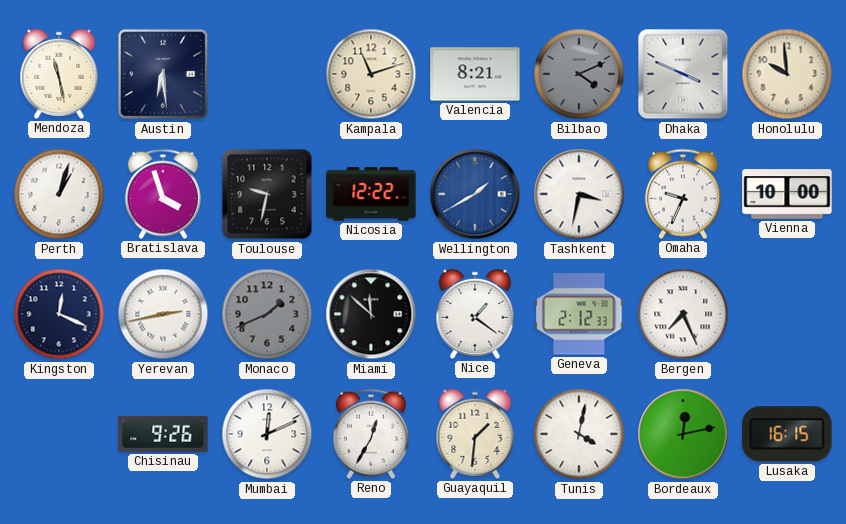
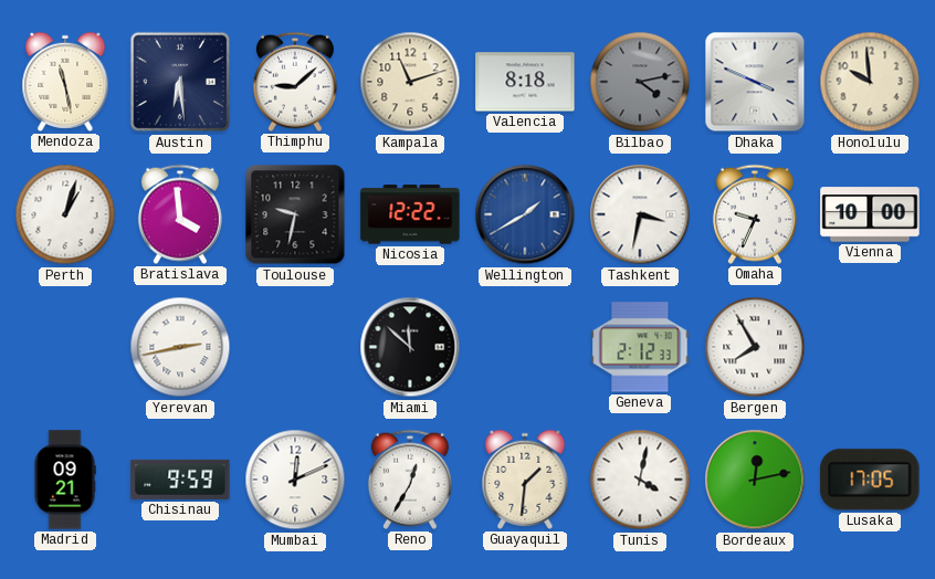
Thimphu: none -> 9:08 (295, 82)
Valencia: 8:21 -> 8:18 (525, 82)
Bilbao: 4:11 -> 4:13 (640, 82)
Bratislava: 3:57 -> 3:59 (180, 214)
Kingston: 12:19 -> none (59, 314)
Monaco: 1:41 -> none (267, 314)
Nice: 1:21 -> none (475, 314)
Bergen: 7:26 -> 7:55 (755, 347)
Madrid: none -> 09:21 (65, 480)
Chisinau: 9:26 -> 9:59 (180, 480)
Lusaka: 16:15 -> 17:05 (870, 480)
